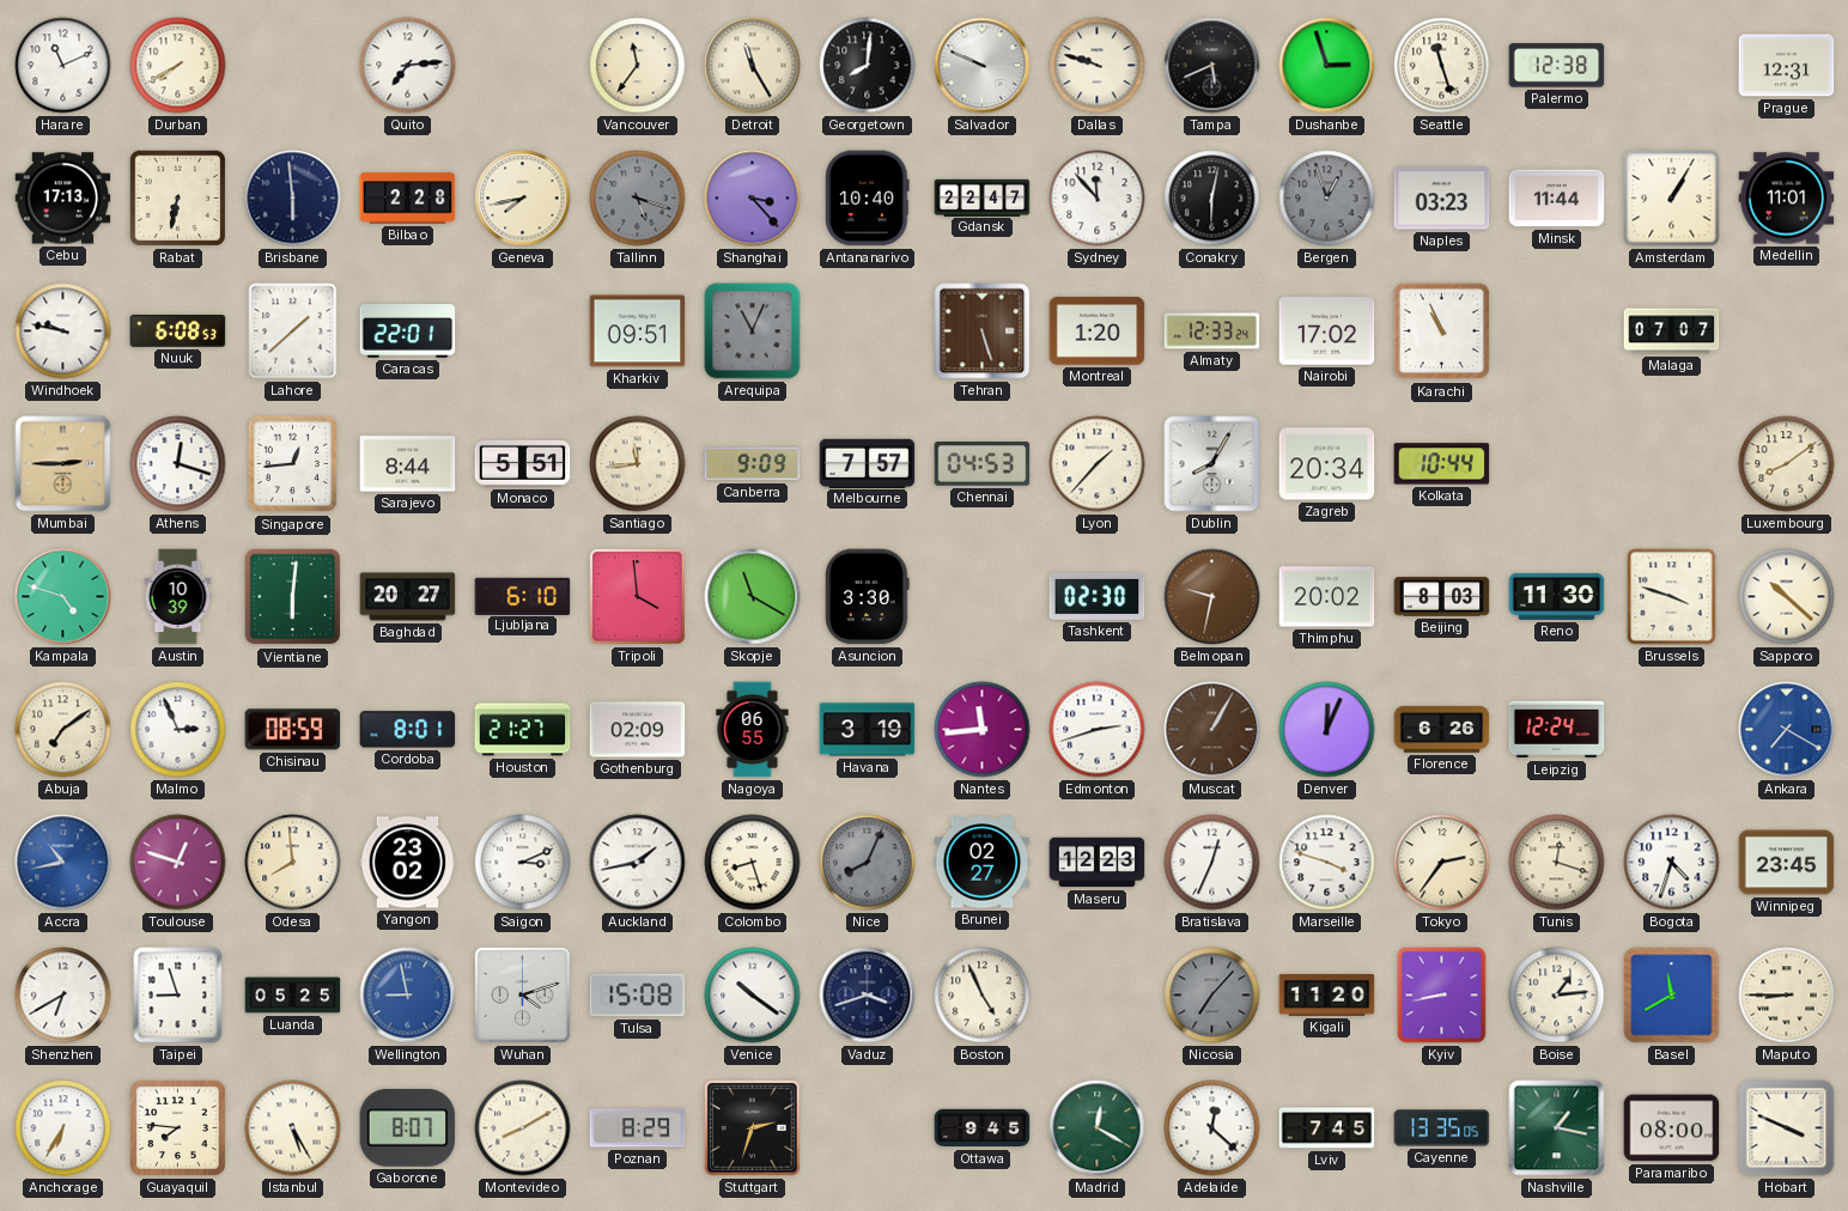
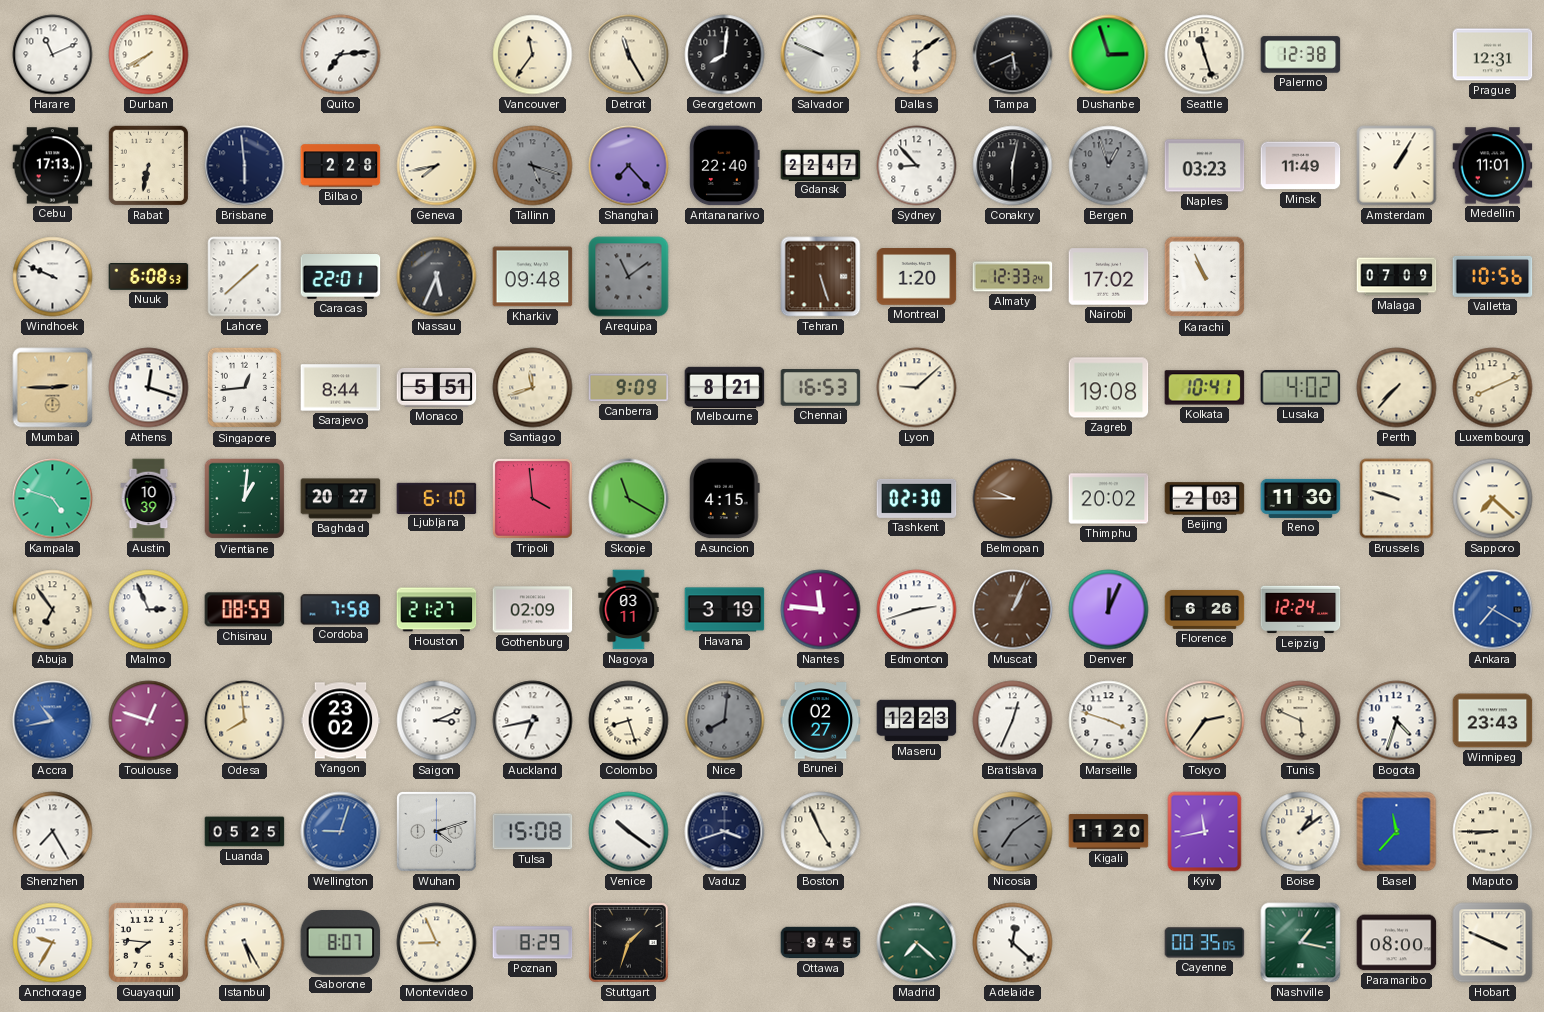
Dallas: 9:48 -> 6:09 (917, 55)
Shanghai: 3:23 -> 7:23 (629, 166)
Antananarivo: 10:40 -> 22:40 (725, 166)
Sydney: 11:53 -> 8:53 (917, 166)
Minsk: 11:44 -> 11:49 (1301, 166)
Windhoek: 9:47 -> 9:49 (53, 277)
Nassau: none -> 5:34 (437, 277)
Kharkiv: 09:51 -> 09:48 (533, 277)
Arequipa: 11:04 -> 11:09 (629, 277)
Malaga: 07:07 -> 07:09 (1397, 277)
Valletta: none -> 10:56 (1493, 276)
Santiago: 11:44 -> 11:42 (533, 388)
Melbourne: 7:57 -> 8:21 (725, 387)
Chennai: 04:53 -> 16:53 (821, 388)
Lyon: 1:37 -> 9:08 (917, 388)
Dublin: 8:05 -> none (1212, 464)
Zagreb: 20:34 -> 19:08 (1109, 388)
Kolkata: 10:44 -> 10:41 (1205, 388)
Lusaka: none -> 4:02 (1301, 388)
Perth: none -> 7:37 (1397, 388)
Luxembourg: 8:09 -> 8:11 (1493, 388)
Vientiane: 6:01 -> 1:01 (245, 499)
Asuncion: 3:30 -> 4:15 (725, 499)
Belmopan: 9:32 -> 9:45 (1013, 499)
Beijing: 8:03 -> 2:03 (1205, 499)
Brussels: 3:48 -> 9:48 (1397, 499)
Sapporo: 10:22 -> 7:22 (1493, 499)
Abuja: 7:09 -> 6:54 (53, 610)
Cordoba: 8:01 -> 7:58 (341, 610)
Nagoya: 06:55 -> 03:11 (629, 610)
Nantes: 11:44 -> 11:46 (821, 610)
Muscat: 1:05 -> 1:04 (1013, 610)
Auckland: 1:43 -> 6:43 (533, 721)
Nice: 8:04 -> 8:01 (725, 721)
Tunis: 12:18 -> 5:49 (1301, 721)
Winnipeg: 23:45 -> 23:43 (1493, 721)
Shenzhen: 6:40 -> 7:25 (53, 832)
Taipei: 8:57 -> none (178, 996)
Wellington: 8:58 -> 9:03 (341, 832)
Nicosia: 7:07 -> 7:09 (1013, 832)
Kyiv: 8:43 -> 11:43 (1205, 832)
Boise: 1:14 -> 1:09 (1301, 832)
Basel: 11:40 -> 11:37 (1397, 832)
Anchorage: 6:35 -> 9:35 (53, 943)
Montevideo: 8:10 -> 8:56 (437, 943)
Stuttgart: 2:33 -> 1:33 (629, 943)
Madrid: 12:20 -> 7:22 (917, 943)
Lviv: 7:45 -> none (1327, 1128)
Cayenne: 13:35 -> 00:35 (1205, 943)
